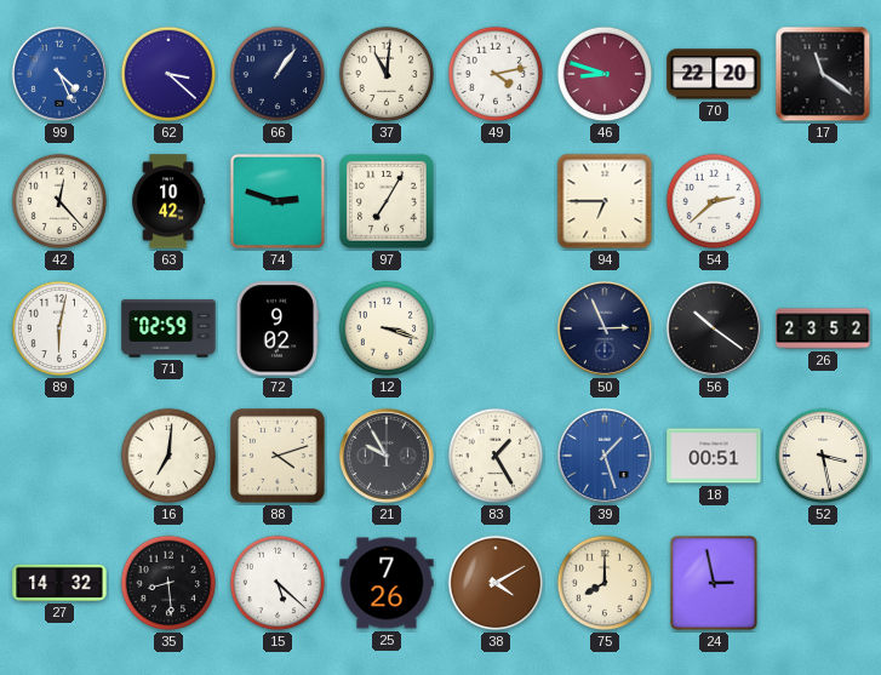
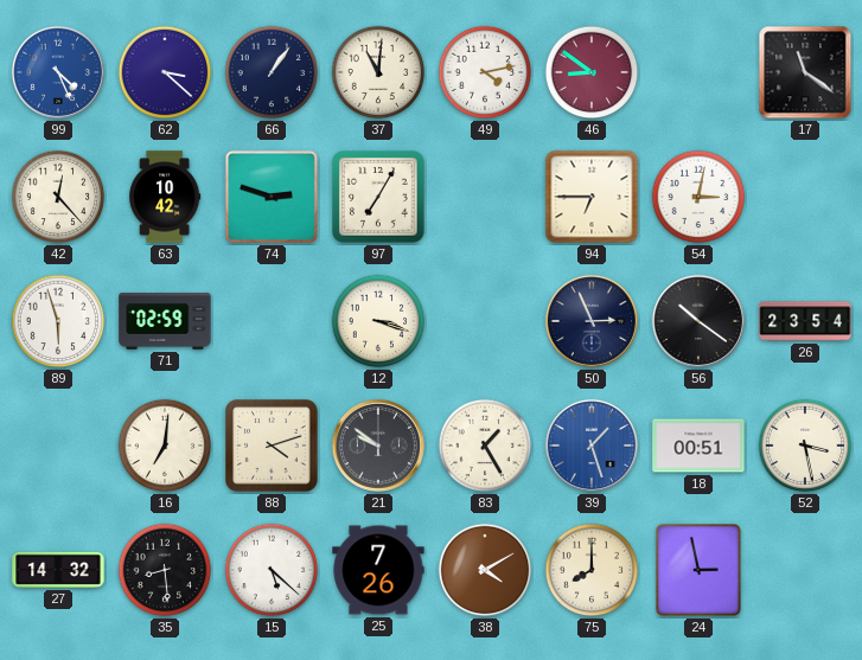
46: 8:48 -> 8:51 (592, 72)
70: 22:20 -> none (714, 74)
54: 2:38 -> 3:02 (698, 197)
89: 6:02 -> 5:57 (58, 321)
72: 9:02 -> none (278, 328)
26: 23:52 -> 23:54 (805, 321)
21: 9:55 -> 9:51 (378, 446)
